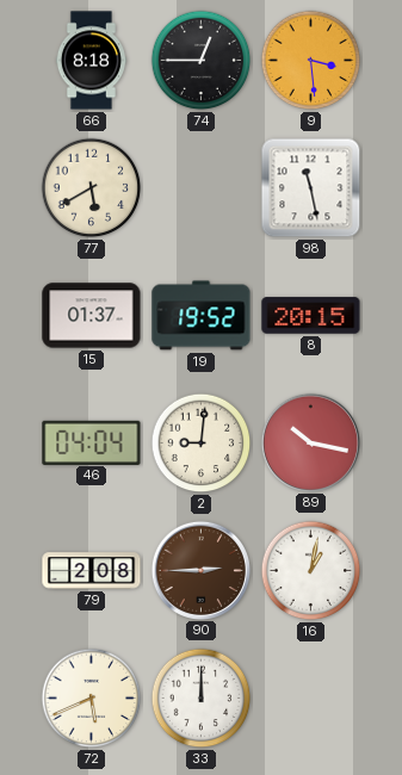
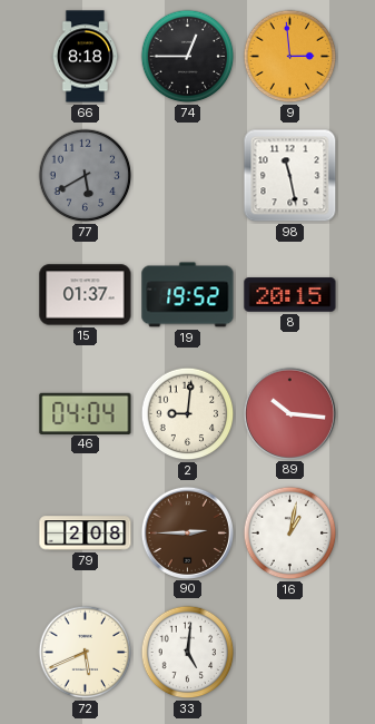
9: 3:29 -> 2:59 (290, 57)
77 dial: cream -> grey (86, 176)
89: 10:17 -> 10:16 (289, 413)
33: 12:00 -> 5:01 (188, 653)
